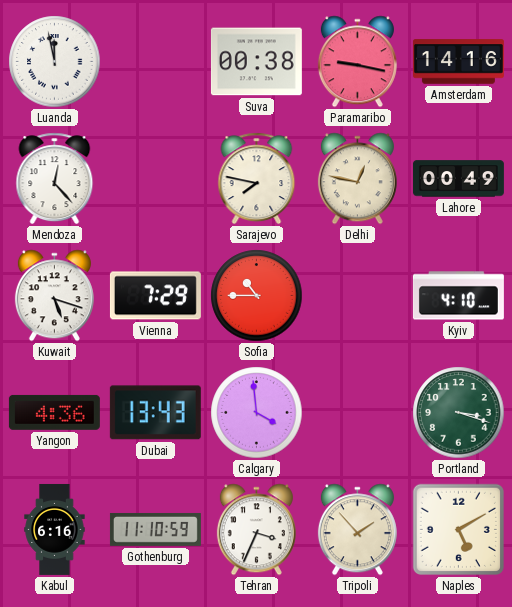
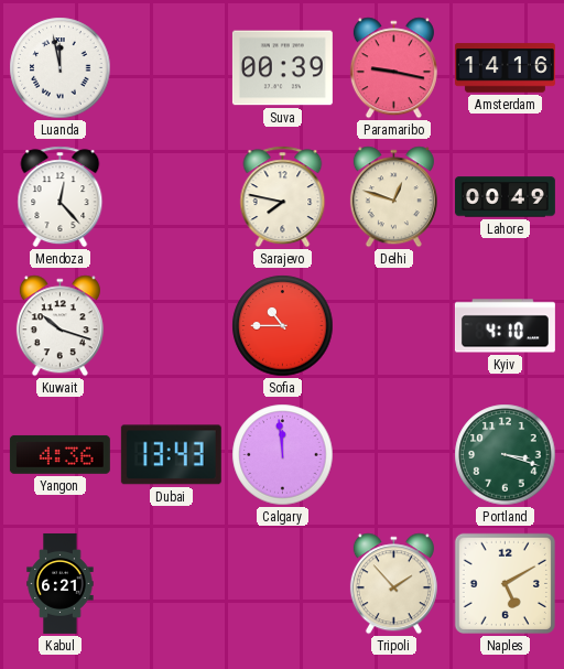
Suva: 00:38 -> 00:39 (282, 68)
Delhi: 12:47 -> 12:48 (393, 197)
Kuwait: 5:18 -> 10:18 (59, 326)
Vienna: 7:29 -> none (155, 296)
Calgary: 3:59 -> 11:59 (283, 455)
Kabul: 6:16 -> 6:21 (61, 583)
Gothenburg: 11:10 -> none (155, 529)
Tehran: 3:34 -> none (256, 530)
